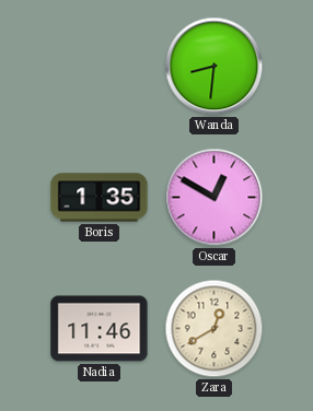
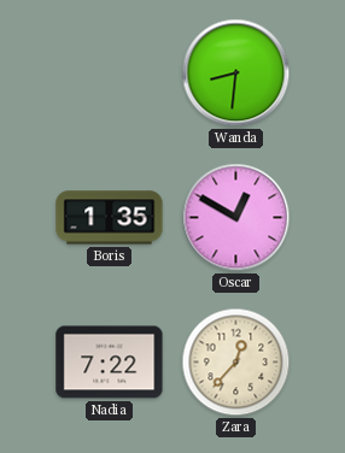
Nadia: 11:46 -> 7:22 (110, 363)
Zara: 12:40 -> 12:37 (236, 363)
